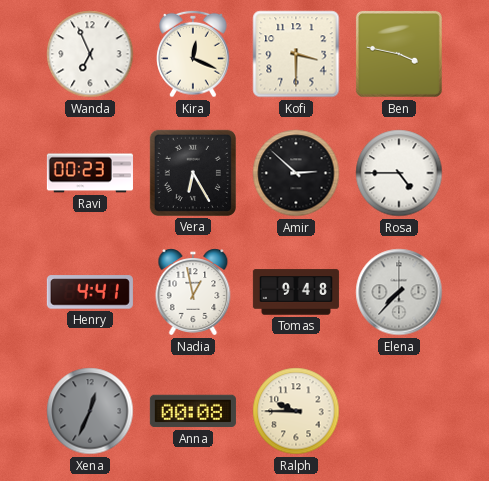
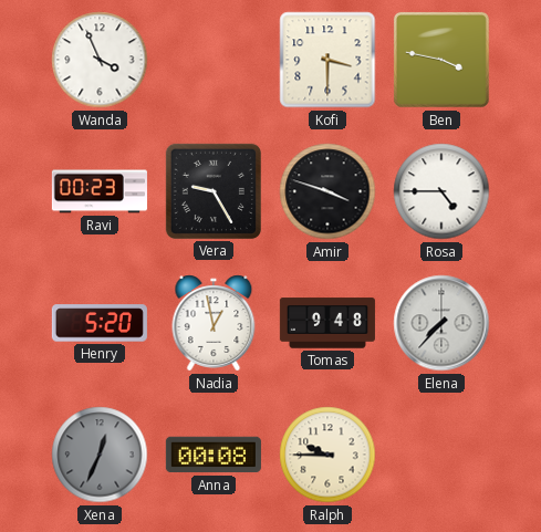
Wanda: 6:56 -> 3:56 (100, 60)
Kira: 12:19 -> none (194, 54)
Vera: 6:25 -> 9:25 (214, 191)
Amir: 2:52 -> 3:48 (327, 191)
Henry: 4:41 -> 5:20 (100, 323)
